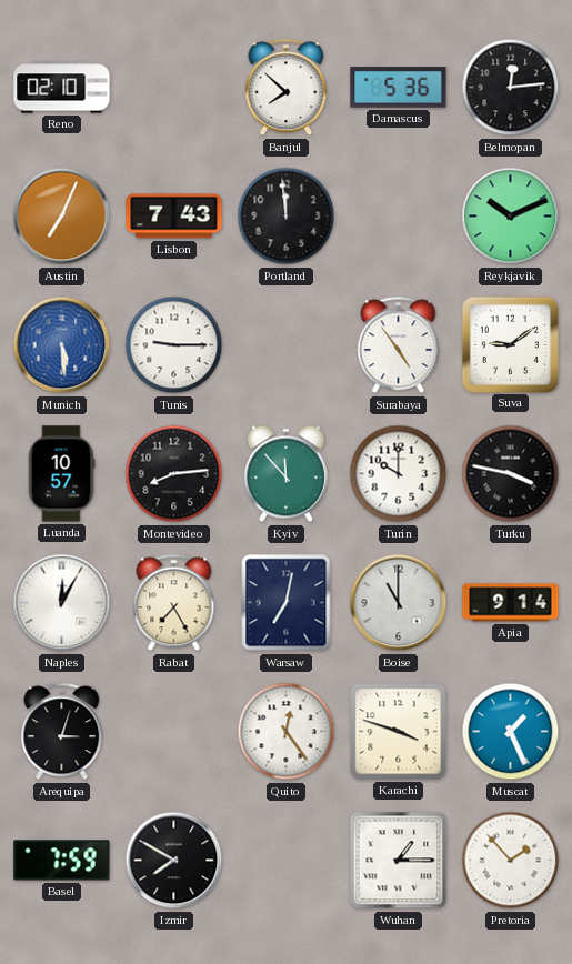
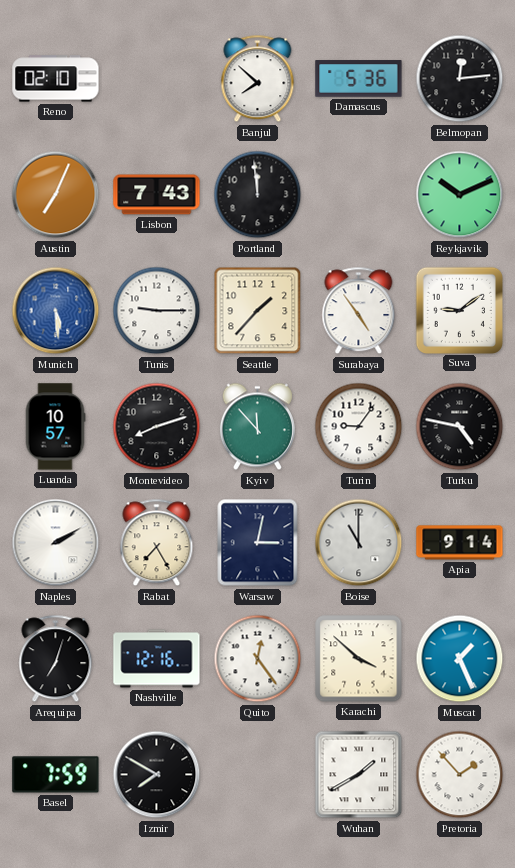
Seattle: none -> 1:37 (258, 311)
Montevideo: 8:14 -> 8:12 (157, 427)
Turin: 10:00 -> 9:06 (359, 427)
Turku: 3:47 -> 4:47 (460, 427)
Naples: 12:05 -> 2:10 (56, 543)
Warsaw: 7:02 -> 3:02 (258, 543)
Arequipa: 3:03 -> 7:03 (56, 659)
Nashville: none -> 12:16 (157, 659)
Karachi: 3:48 -> 3:52 (359, 659)
Wuhan: 1:15 -> 1:40 (359, 775)
